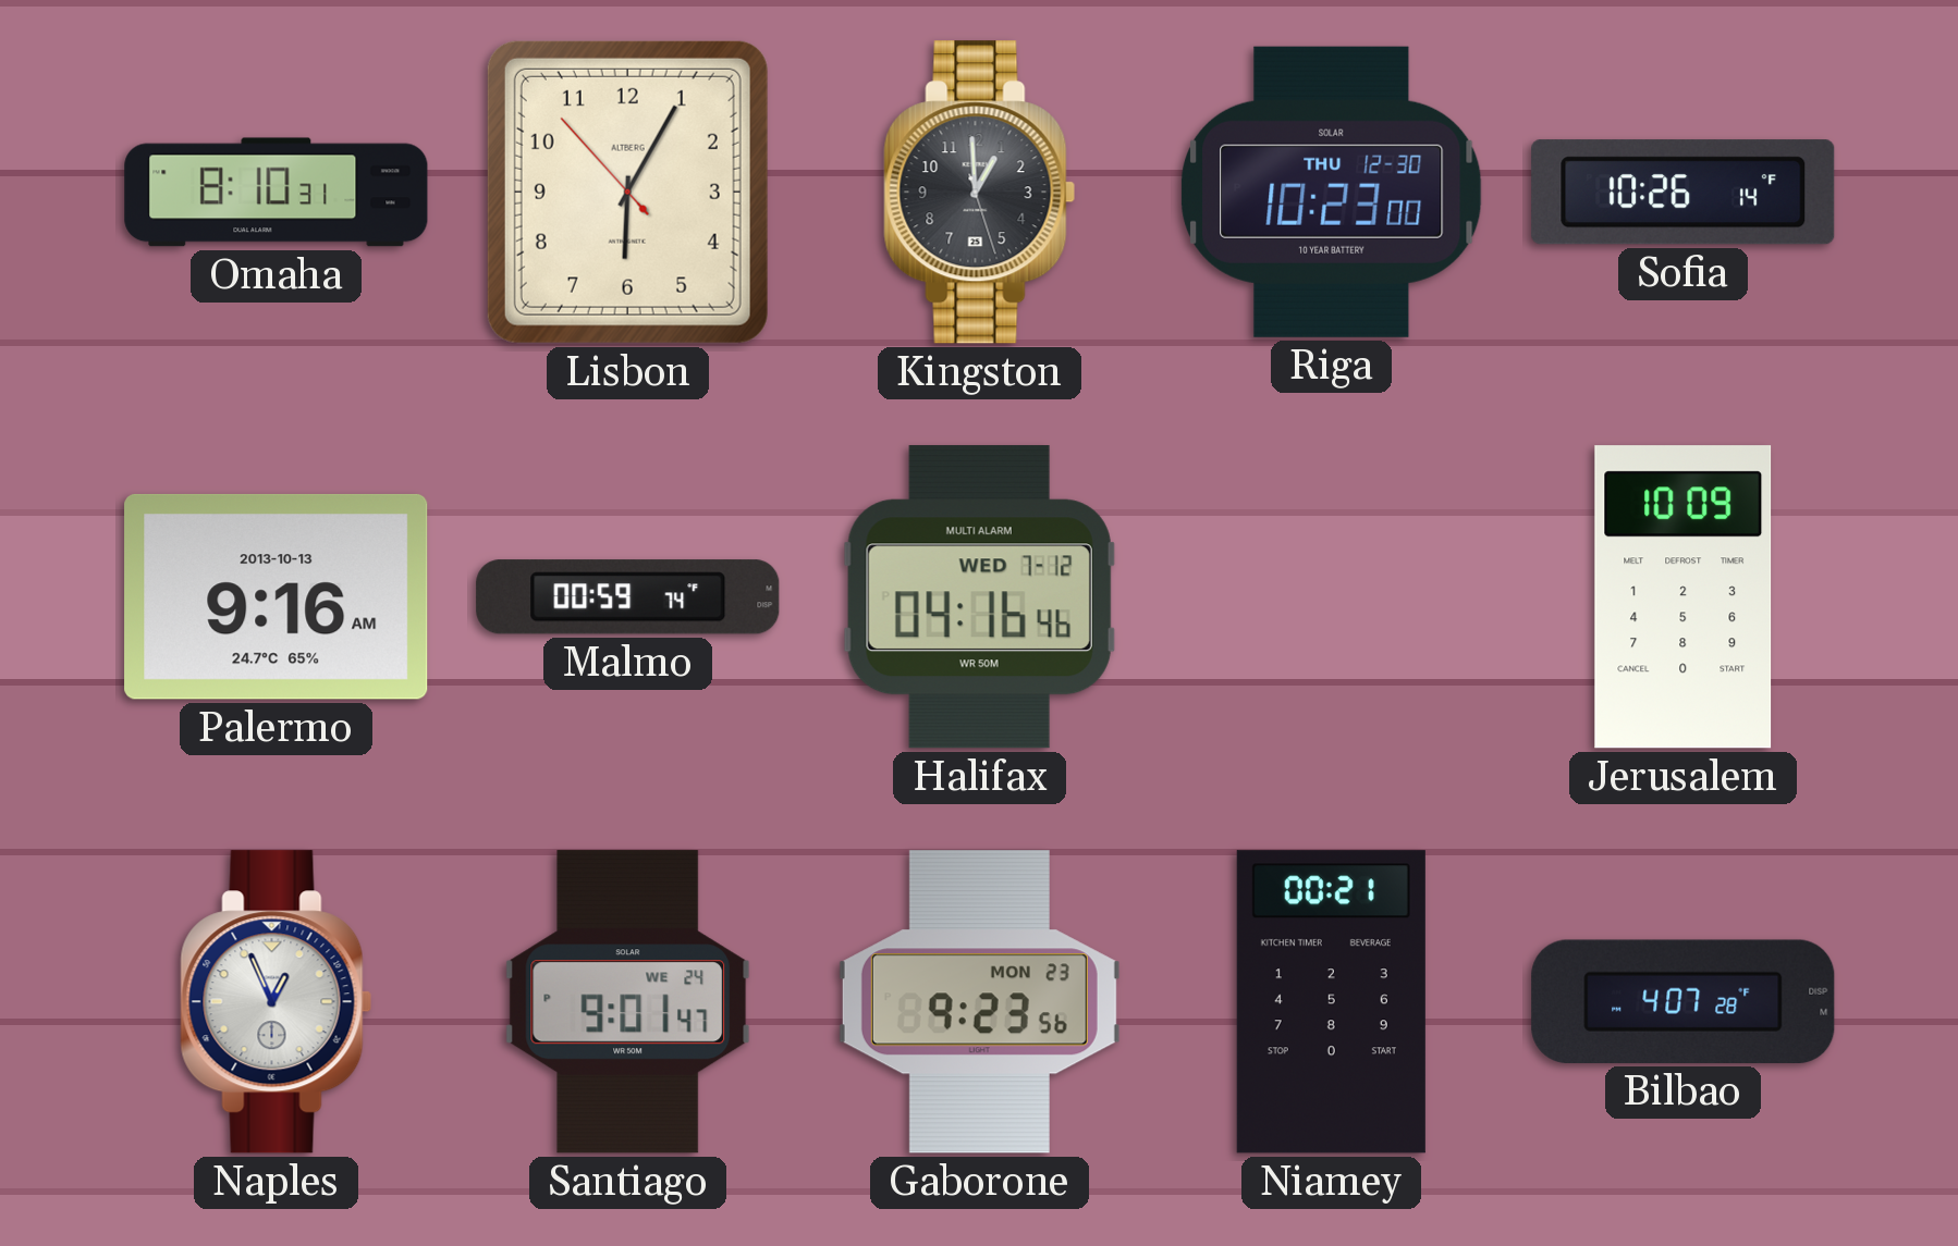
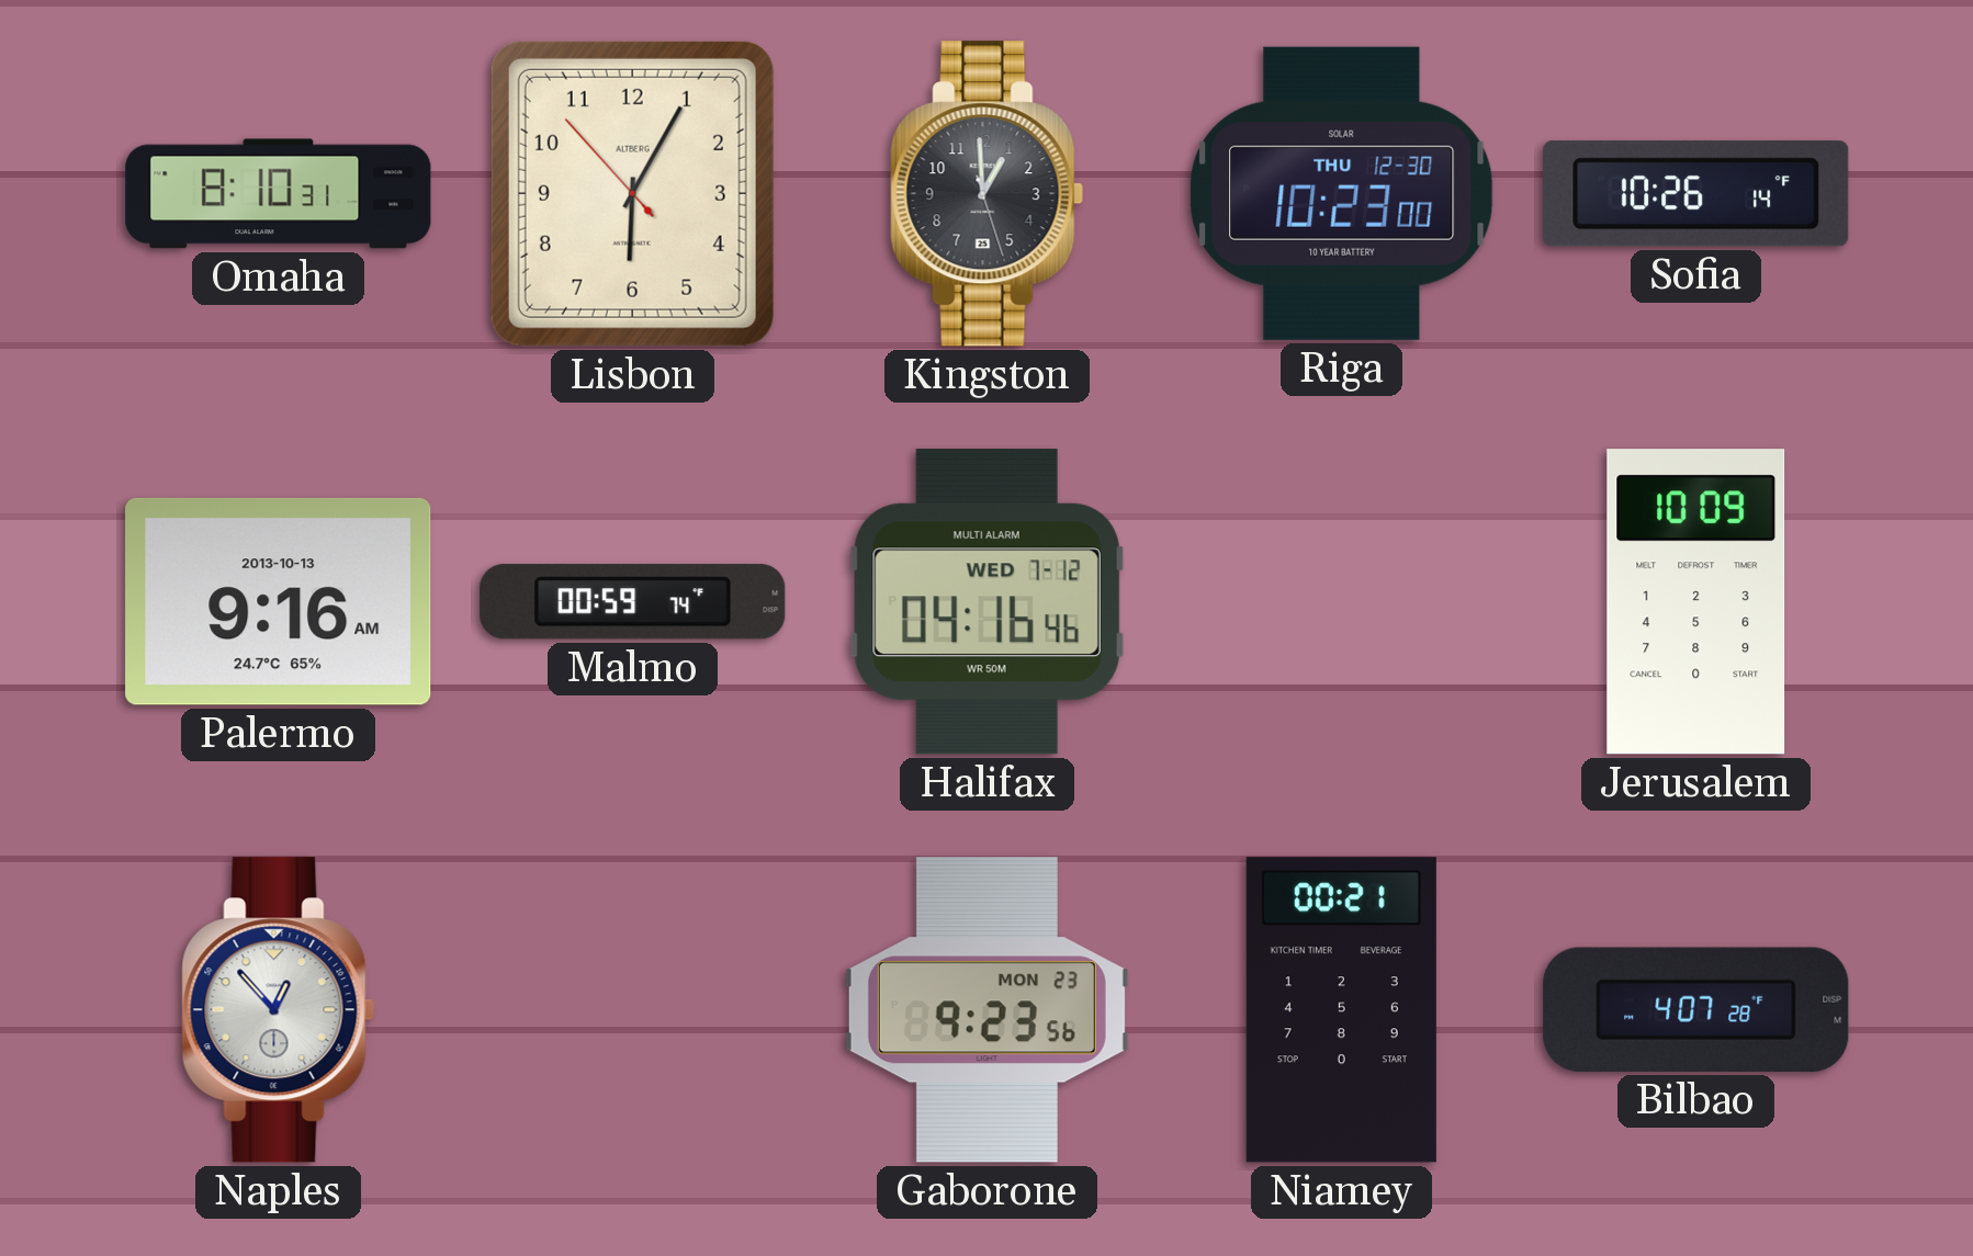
Naples: 12:56 -> 12:53 (279, 1010)
Santiago: 9:01 -> none (628, 1002)
